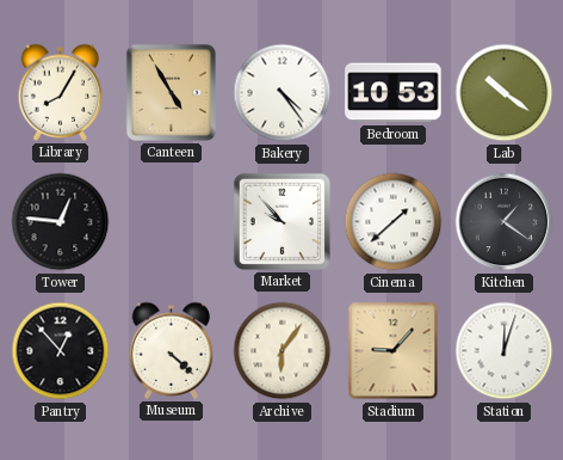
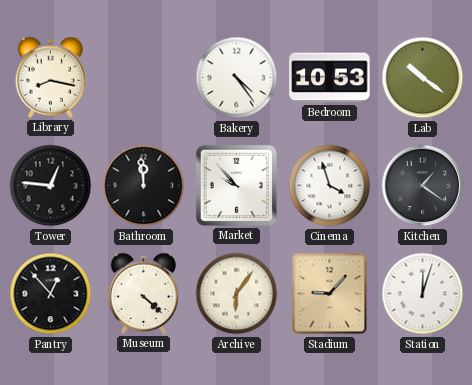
Library: 8:05 -> 8:17 (51, 77)
Canteen: 4:55 -> none (171, 92)
Bathroom: none -> 11:59 (144, 186)
Cinema: 1:38 -> 3:57 (330, 186)
